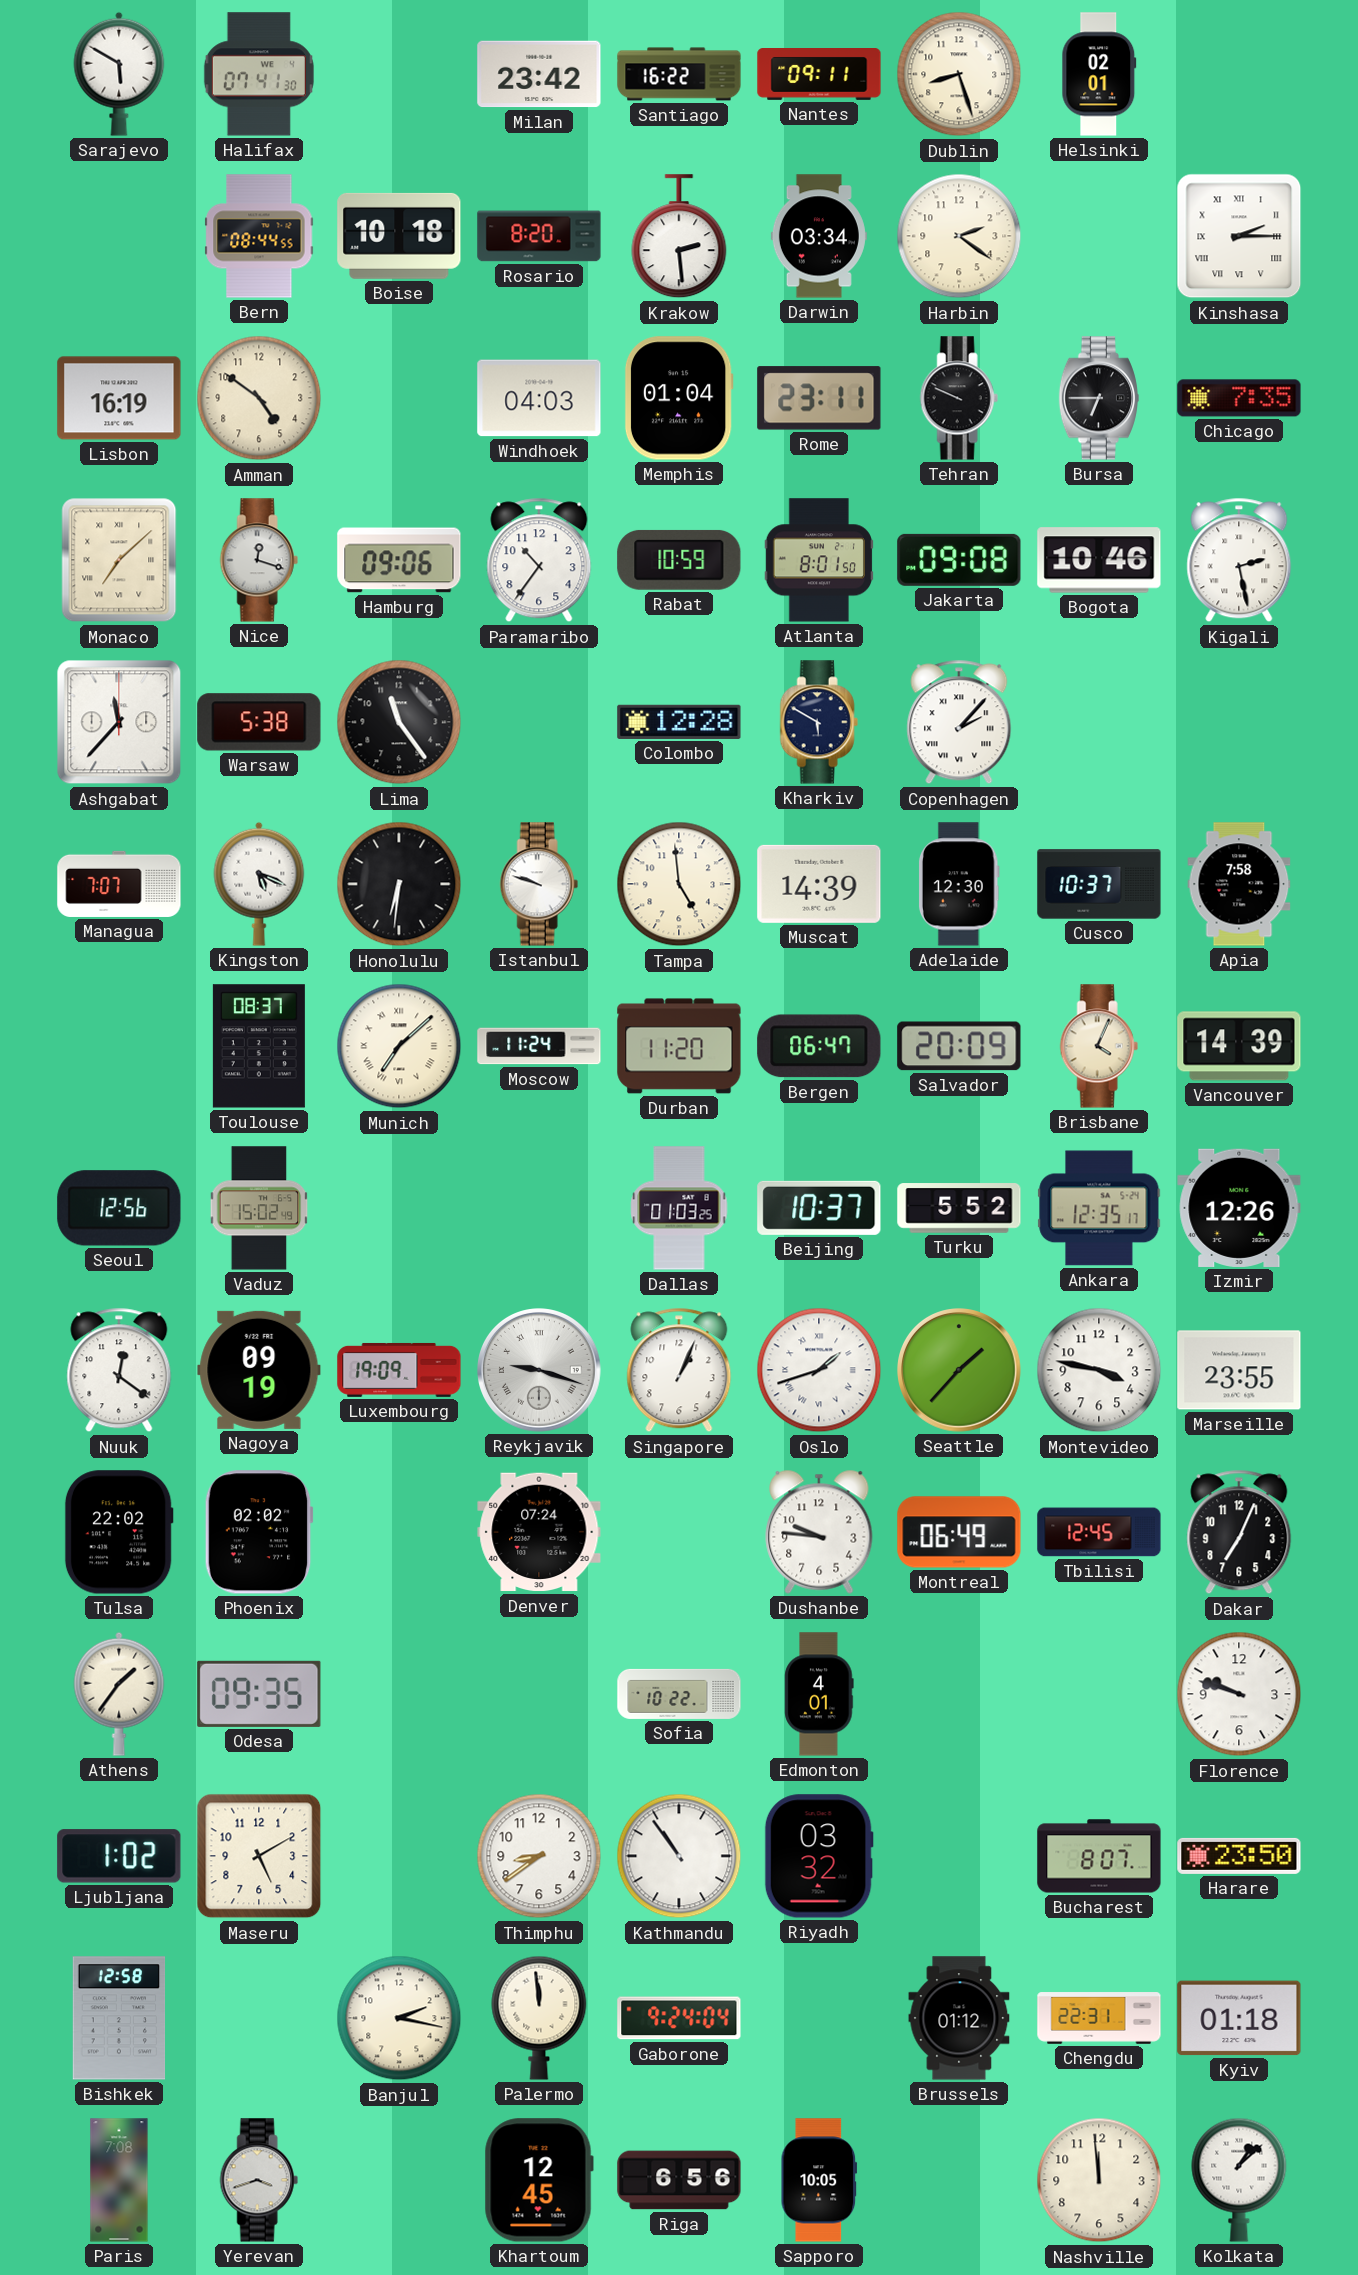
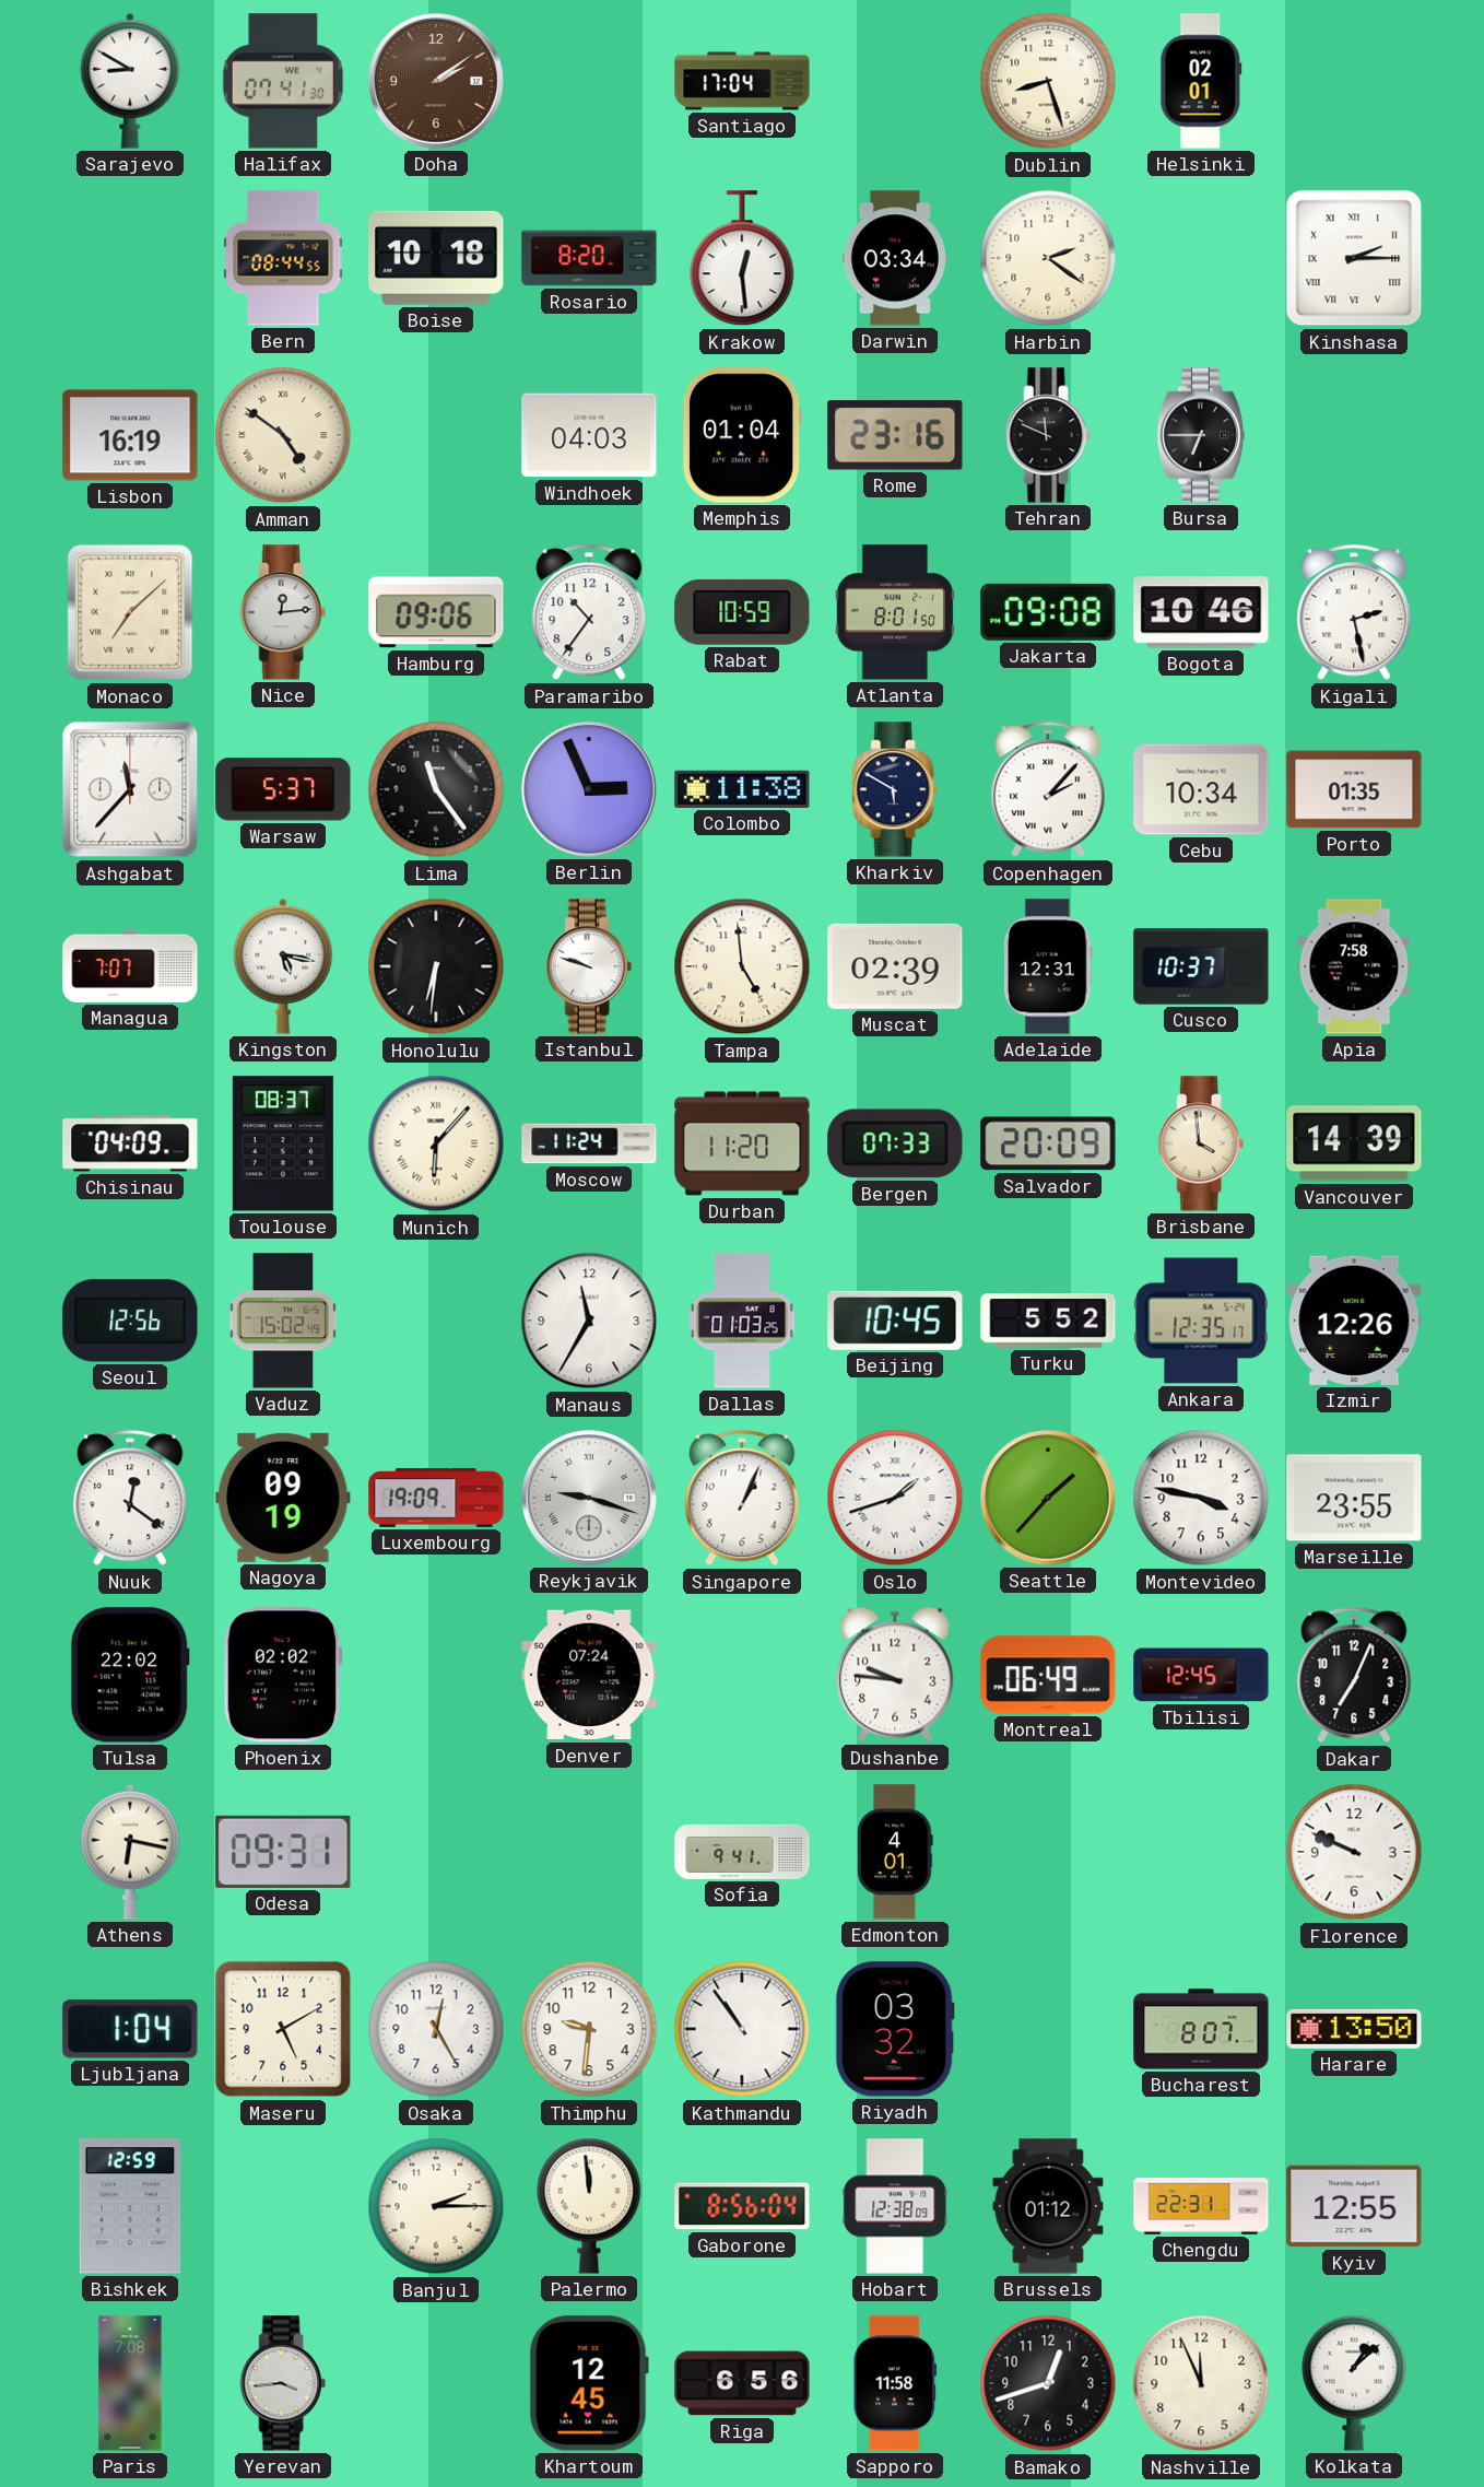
Sarajevo: 5:50 -> 8:50 (130, 81)
Doha: none -> 2:09 (437, 82)
Milan: 23:42 -> none (539, 74)
Santiago: 16:22 -> 17:04 (742, 81)
Nantes: 09:11 -> none (819, 75)
Krakow: 2:29 -> 12:29 (742, 259)
Amman numerals: Arabic -> Roman (283, 435)
Rome: 23:11 -> 23:16 (895, 435)
Tehran: 9:49 -> 11:49 (1048, 435)
Chicago: 7:35 -> none (1239, 398)
Nice: 12:18 -> 12:14 (283, 612)
Warsaw: 5:38 -> 5:37 (283, 789)
Berlin: none -> 2:56 (590, 790)
Colombo: 12:28 -> 11:38 (742, 789)
Cebu: none -> 10:34 (1201, 789)
Porto: none -> 01:35 (1354, 789)
Kingston: 5:19 -> 5:17 (283, 966)
Muscat: 14:39 -> 02:39 (895, 966)
Adelaide: 12:30 -> 12:31 (1048, 966)
Chisinau: none -> 04:09 (130, 1143)
Munich: 7:08 -> 6:07 (436, 1143)
Bergen: 06:47 -> 07:33 (895, 1143)
Brisbane: 4:04 -> 3:59 (1201, 1143)
Manaus: none -> 11:35 (589, 1321)
Beijing: 10:37 -> 10:45 (895, 1321)
Athens: 1:36 -> 6:17 (130, 1852)
Odesa: 09:35 -> 09:31 (283, 1852)
Sofia: 10:22 -> 9:41 (742, 1852)
Florence: 9:48 -> 9:49 (1354, 1852)
Ljubljana: 1:02 -> 1:04 (130, 2029)
Osaka: none -> 12:25 (436, 2029)
Thimphu: 8:39 -> 9:31 (589, 2029)
Harare: 23:50 -> 13:50 (1354, 2029)
Bishkek: 12:58 -> 12:59 (130, 2206)
Banjul: 2:17 -> 2:15 (436, 2206)
Gaborone: 9:24 -> 8:56 (742, 2206)
Hobart: none -> 12:38 (895, 2206)
Kyiv: 01:18 -> 12:55 (1354, 2206)
Yerevan: 3:42 -> 3:44 (283, 2383)
Sapporo: 10:05 -> 11:58 (895, 2383)
Bamako: none -> 12:42 (1048, 2383)
Nashville: 11:59 -> 11:56 (1201, 2383)
